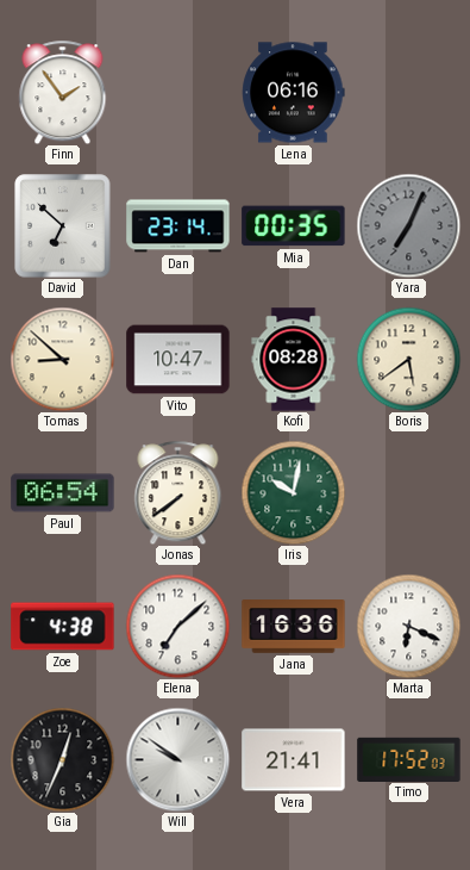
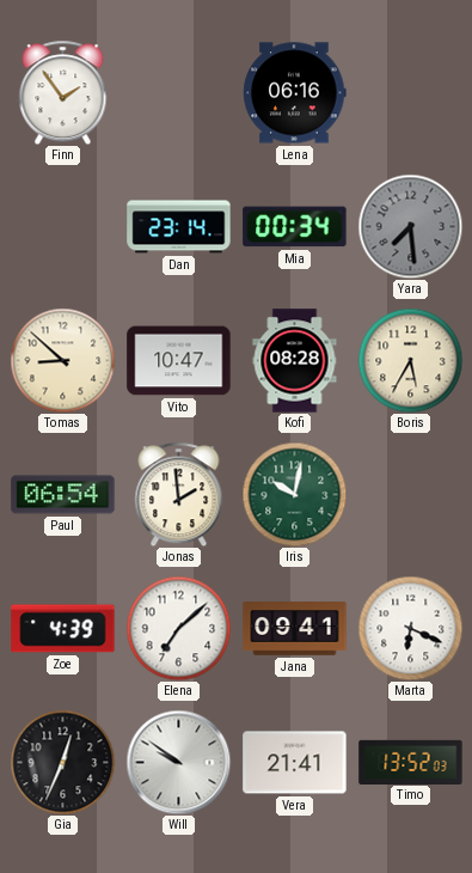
David: 6:52 -> none (63, 226)
Mia: 00:35 -> 00:34 (295, 227)
Yara: 7:04 -> 7:29 (410, 226)
Boris: 5:39 -> 5:35 (410, 360)
Jonas: 7:39 -> 1:59 (179, 494)
Zoe: 4:38 -> 4:39 (63, 629)
Jana: 16:36 -> 09:41 (295, 629)
Timo: 17:52 -> 13:52 (411, 762)
